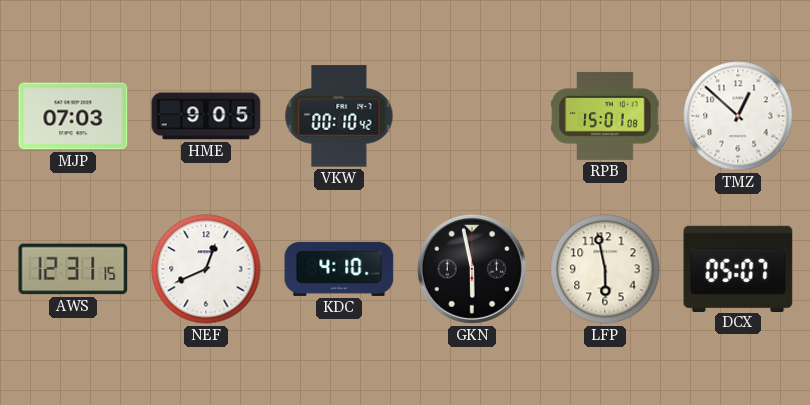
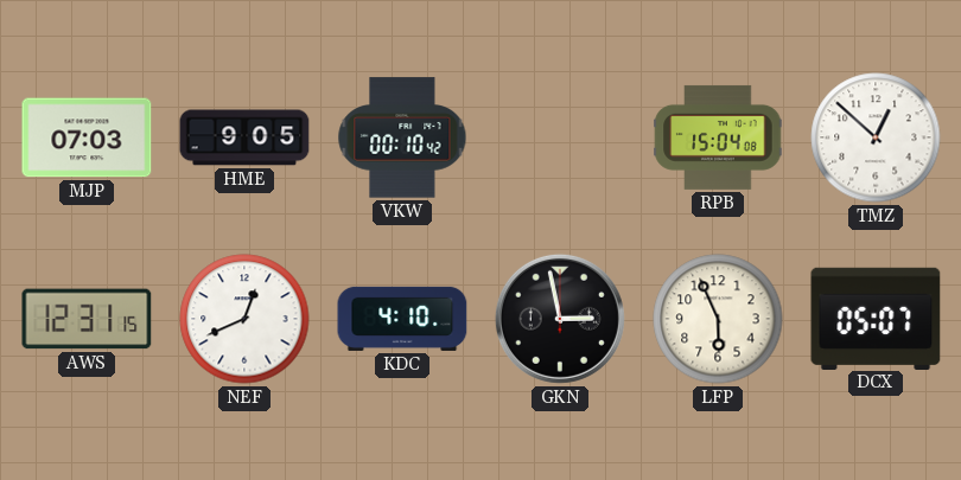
RPB: 15:01 -> 15:04 (718, 137)
GKN: 5:58 -> 2:58 (560, 319)
LFP: 5:58 -> 5:56 (718, 319)
